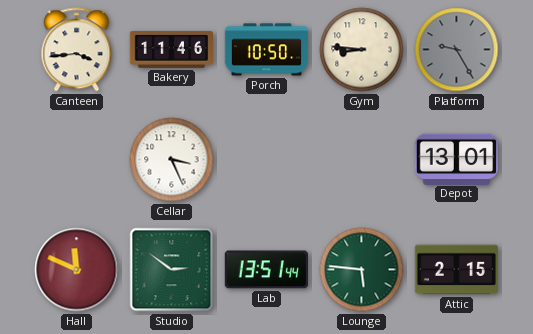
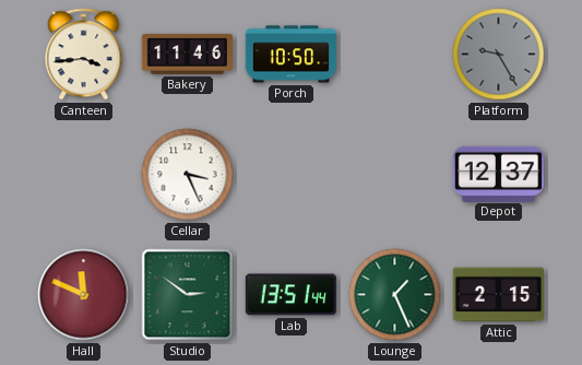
Gym: 8:46 -> none (362, 50)
Depot: 13:01 -> 12:37 (498, 174)
Lounge: 5:46 -> 1:26 (395, 295)
